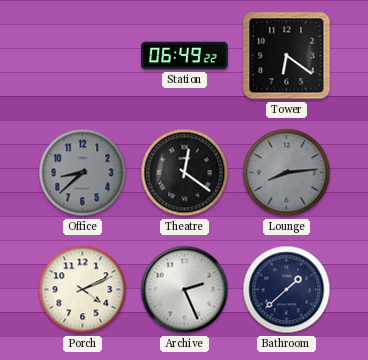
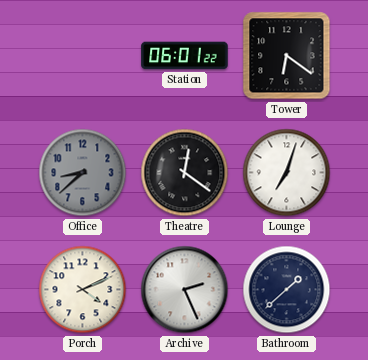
Station: 06:49 -> 06:01 (185, 56)
Lounge: 8:14 -> 7:03 (287, 173)
Lounge dial: grey -> white (287, 173)
